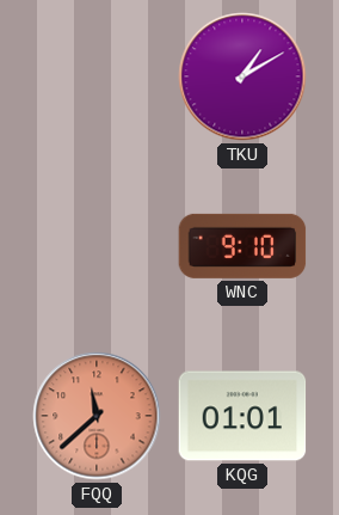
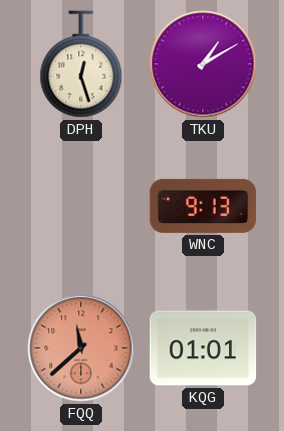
DPH: none -> 12:27 (81, 64)
WNC: 9:10 -> 9:13 (203, 206)
